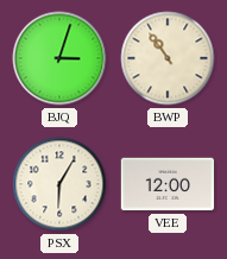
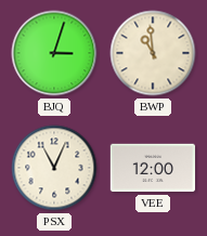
BWP: 10:54 -> 10:59 (153, 53)
PSX: 6:05 -> 11:04 (54, 168)
